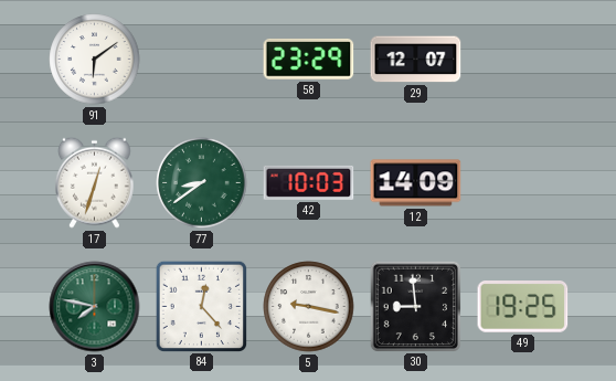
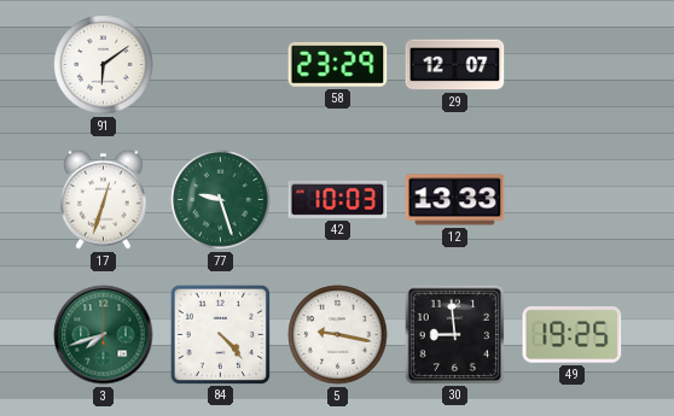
77: 8:39 -> 9:27 (221, 200)
12: 14:09 -> 13:33 (455, 200)
3: 7:47 -> 7:42 (104, 335)
84: 12:23 -> 4:23 (220, 334)
